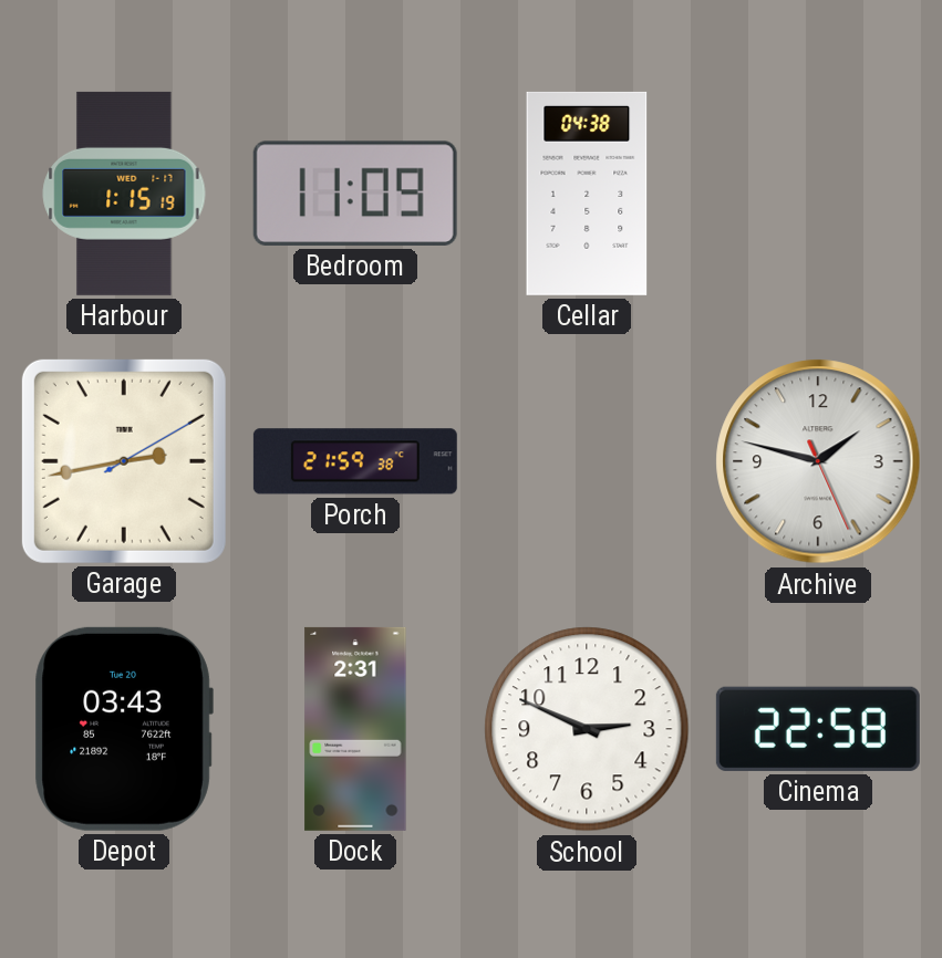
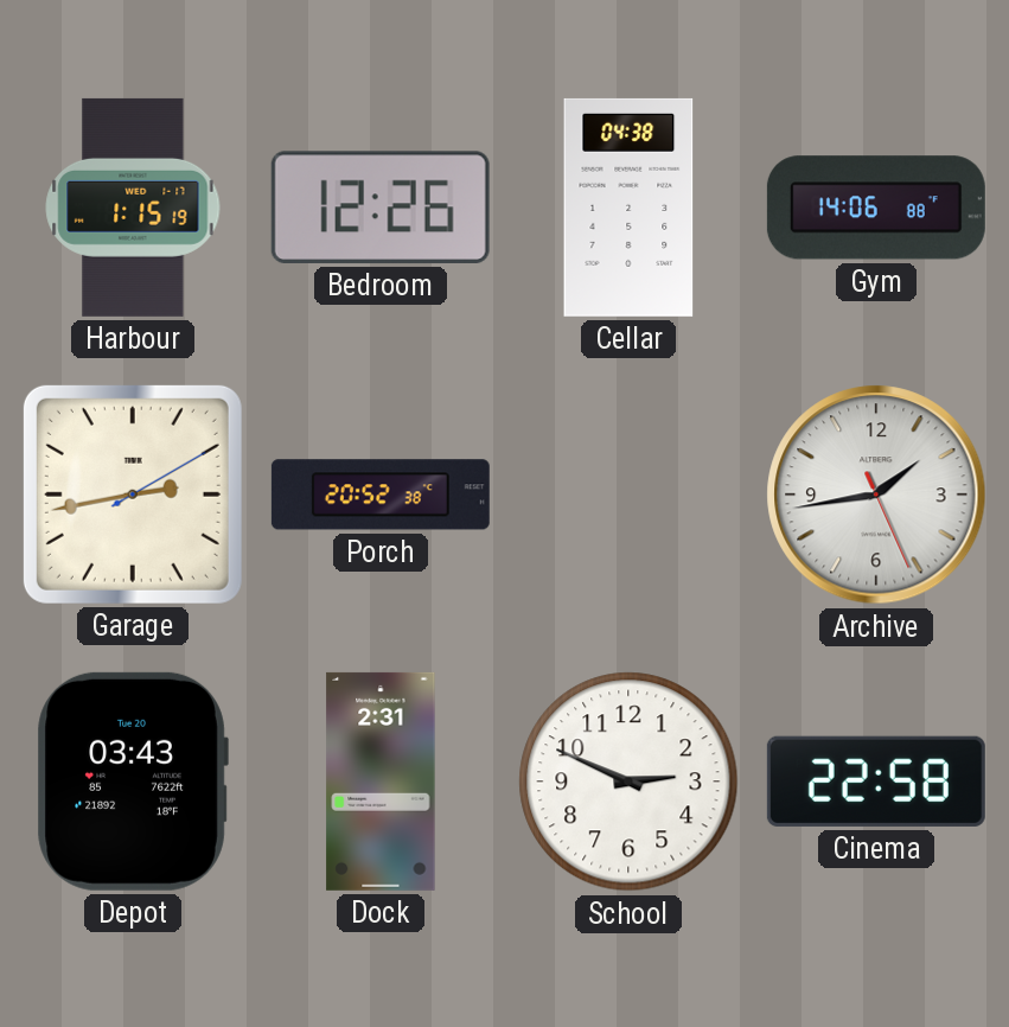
Bedroom: 11:09 -> 12:26 (381, 208)
Gym: none -> 14:06 (876, 208)
Porch: 21:59 -> 20:52 (381, 495)
Archive: 1:47 -> 1:43 (876, 495)
